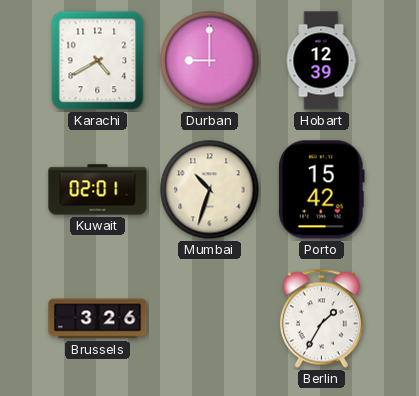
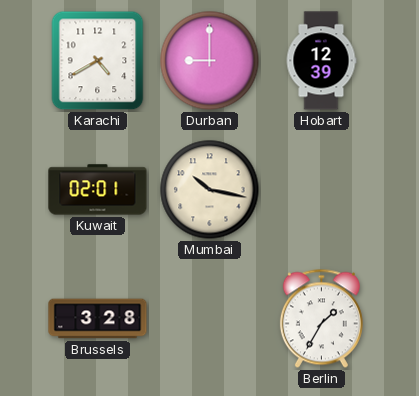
Mumbai: 10:33 -> 10:17 (210, 190)
Porto: 15:42 -> none (321, 190)
Brussels: 3:26 -> 3:28 (98, 319)
